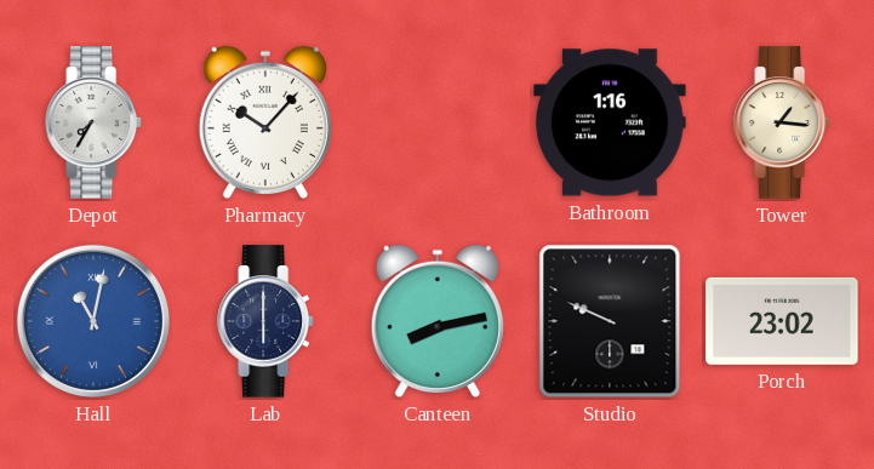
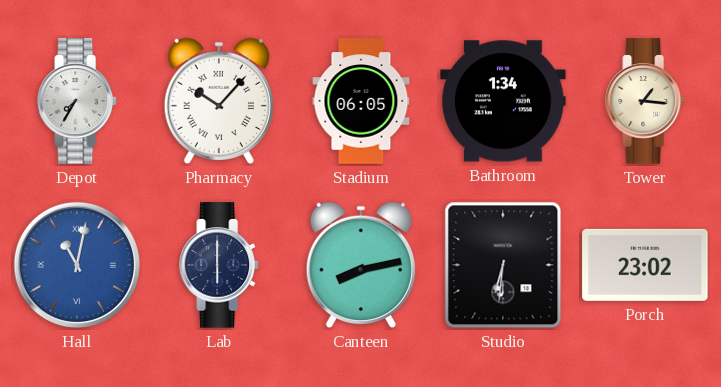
Stadium: none -> 06:05 (361, 101)
Bathroom: 1:16 -> 1:34 (503, 101)
Studio: 9:49 -> 6:31 (503, 265)
